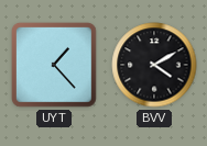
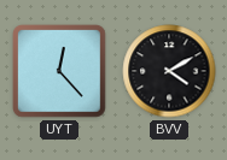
UYT: 1:23 -> 12:23 (60, 72)
